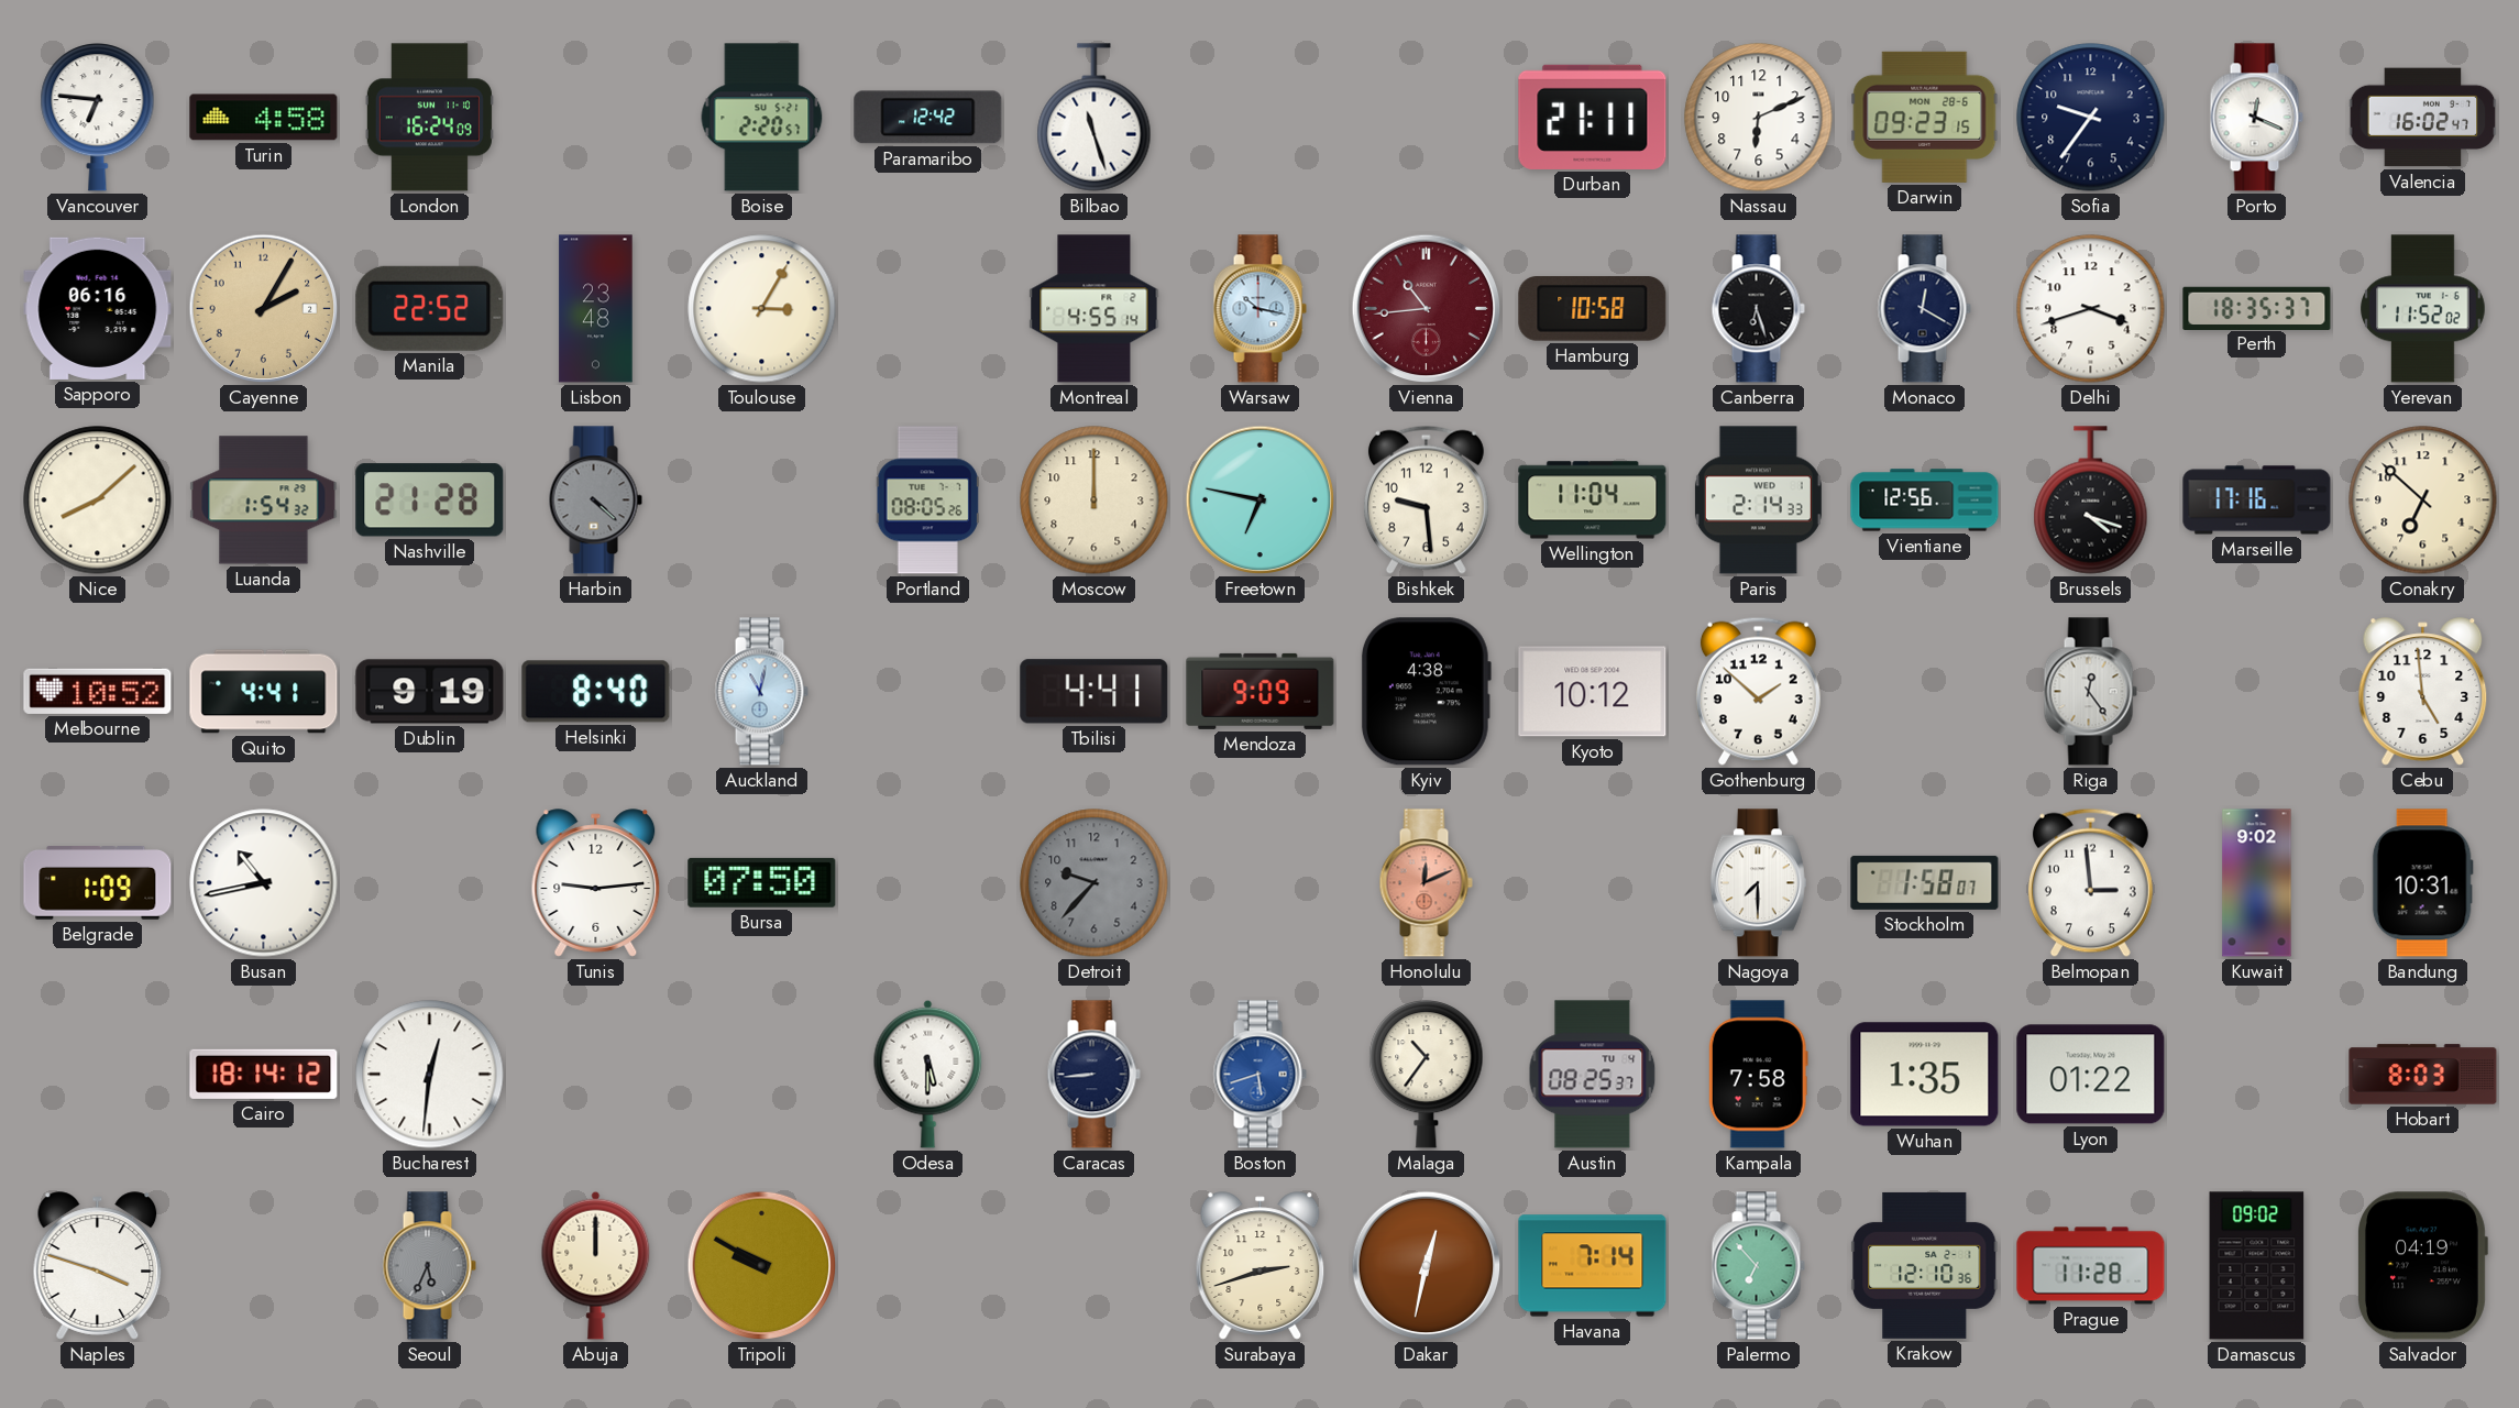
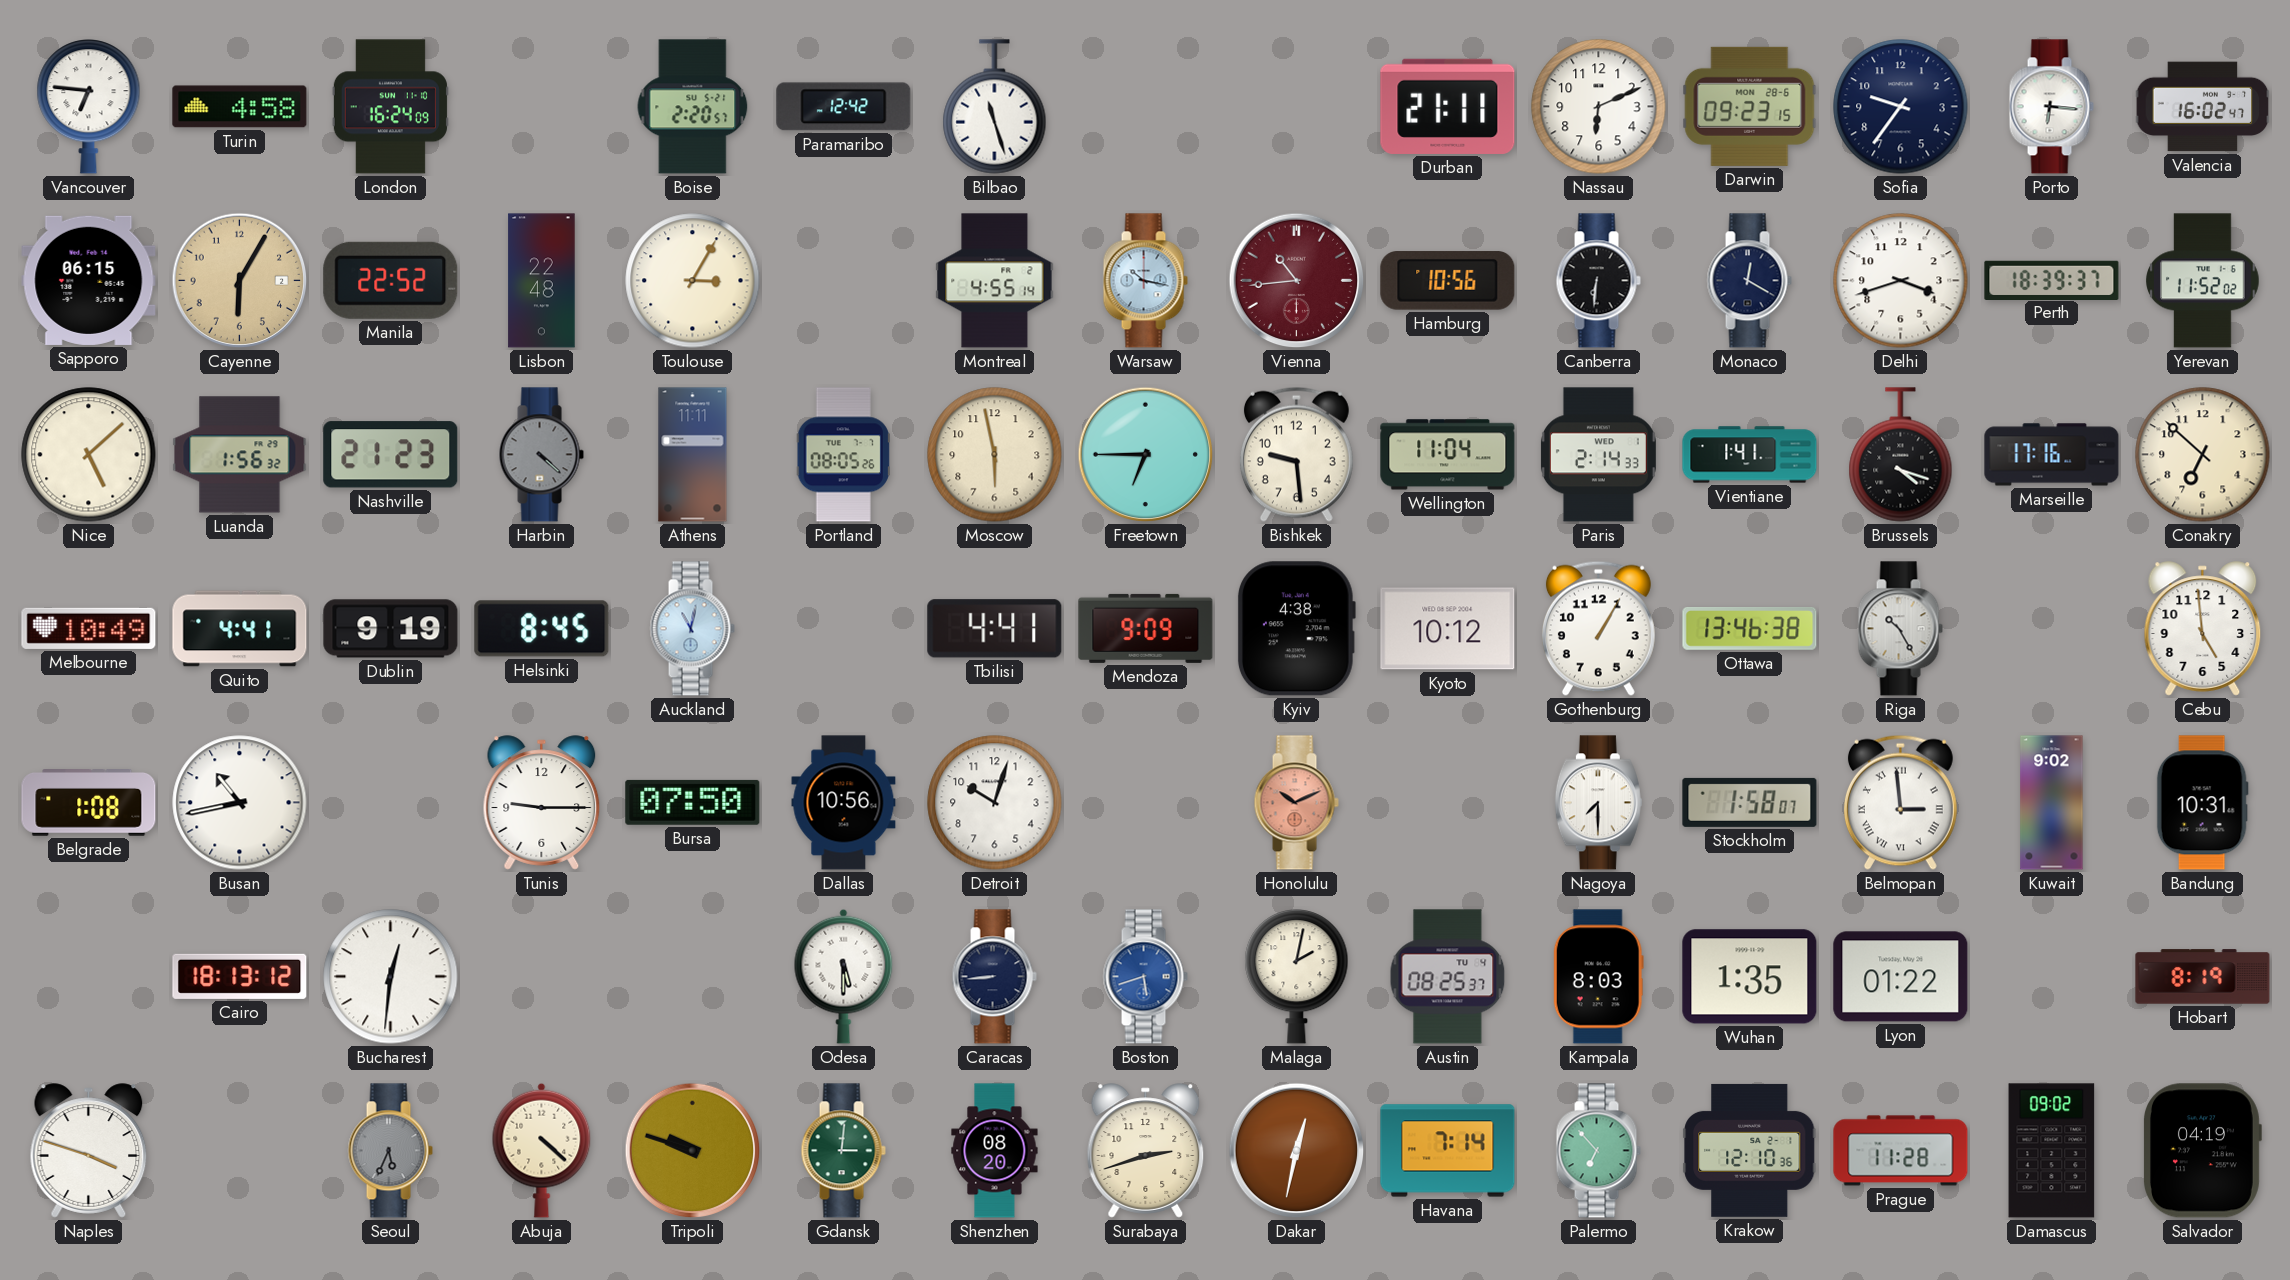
Porto: 12:19 -> 6:16 (2051, 107)
Sapporo: 06:16 -> 06:15 (89, 280)
Cayenne: 2:05 -> 6:05 (240, 281)
Lisbon: 23:48 -> 22:48 (542, 281)
Hamburg: 10:58 -> 10:56 (1448, 281)
Canberra: 6:27 -> 6:31 (1598, 281)
Perth: 18:35 -> 18:39 (2052, 280)
Nice: 8:08 -> 5:08 (89, 455)
Luanda: 1:54 -> 1:56 (240, 455)
Nashville: 21:28 -> 21:23 (391, 455)
Athens: none -> 11:11 (693, 455)
Moscow: 12:00 -> 5:58 (995, 455)
Freetown: 6:47 -> 6:45 (1146, 455)
Vientiane: 12:56 -> 1:41 (1750, 455)
Melbourne: 10:52 -> 10:49 (89, 628)
Helsinki: 8:40 -> 8:45 (542, 629)
Gothenburg: 1:52 -> 1:05 (1598, 628)
Ottawa: none -> 13:46 (1750, 629)
Riga: 12:24 -> 10:25 (1900, 629)
Belgrade: 1:09 -> 1:08 (89, 803)
Tunis: 9:14 -> 9:15 (542, 803)
Dallas: none -> 10:56 (844, 803)
Detroit: 9:37 -> 10:03 (995, 803)
Detroit dial: grey -> white (995, 803)
Honolulu: 12:11 -> 10:11 (1296, 803)
Belmopan numerals: Arabic -> Roman (1900, 802)
Cairo: 18:14 -> 18:13 (240, 976)
Malaga: 10:36 -> 2:02 (1297, 977)
Kampala: 7:58 -> 8:03 (1598, 977)
Hobart: 8:03 -> 8:19 (2203, 977)
Abuja: 12:00 -> 4:22 (542, 1150)
Tripoli: 9:50 -> 9:48 (693, 1151)
Gdansk: none -> 3:01 (843, 1151)
Shenzhen: none -> 08:20 (995, 1151)
